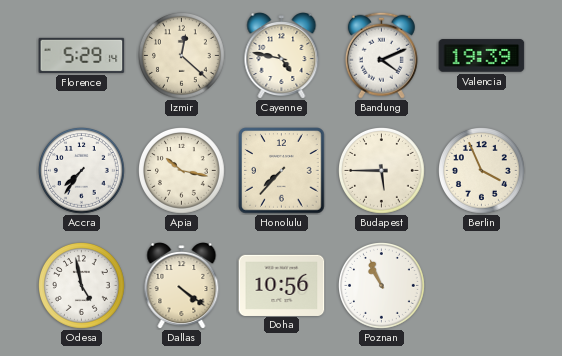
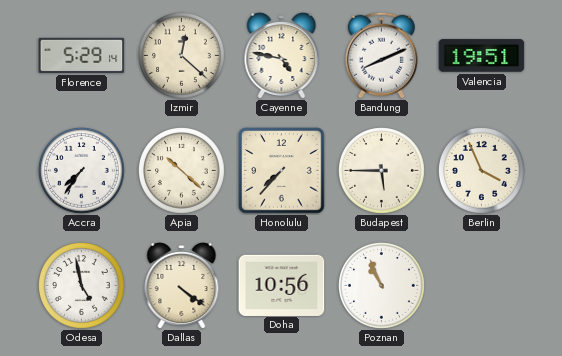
Bandung: 4:11 -> 8:11 (381, 55)
Valencia: 19:39 -> 19:51 (482, 56)
Apia: 10:17 -> 10:22 (182, 171)
